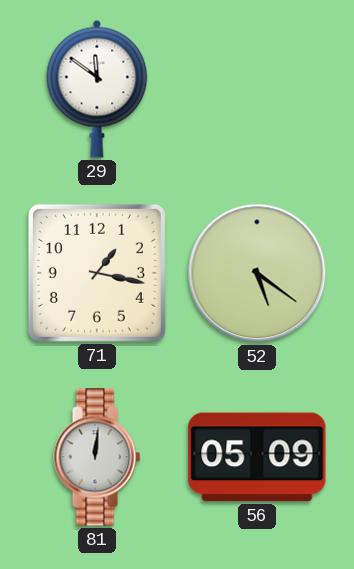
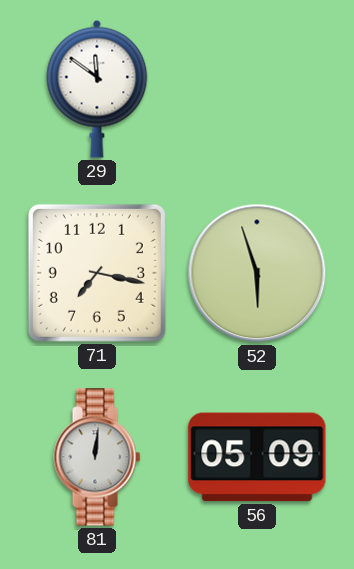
71: 1:17 -> 7:17 (97, 273)
52: 5:21 -> 5:57 (257, 273)
